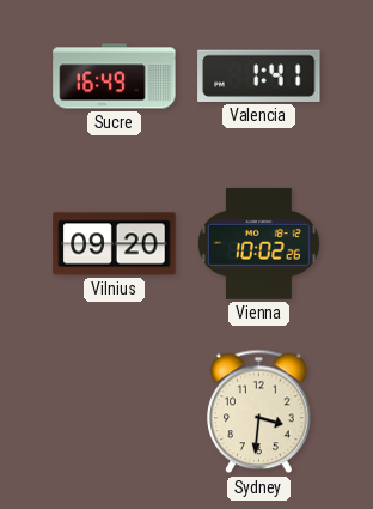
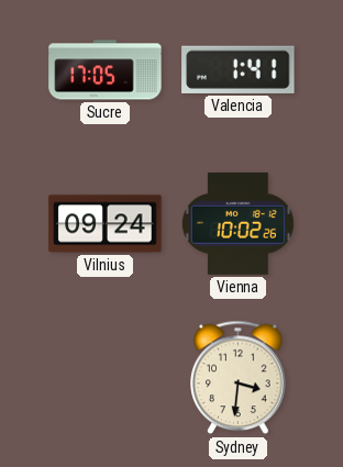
Sucre: 16:49 -> 17:05 (106, 70)
Vilnius: 09:20 -> 09:24 (106, 224)
